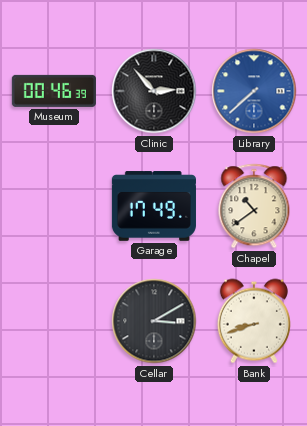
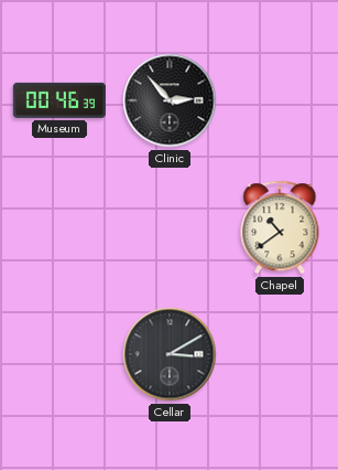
Library: 7:38 -> none (254, 91)
Garage: 17:49 -> none (154, 206)
Bank: 8:42 -> none (254, 321)
